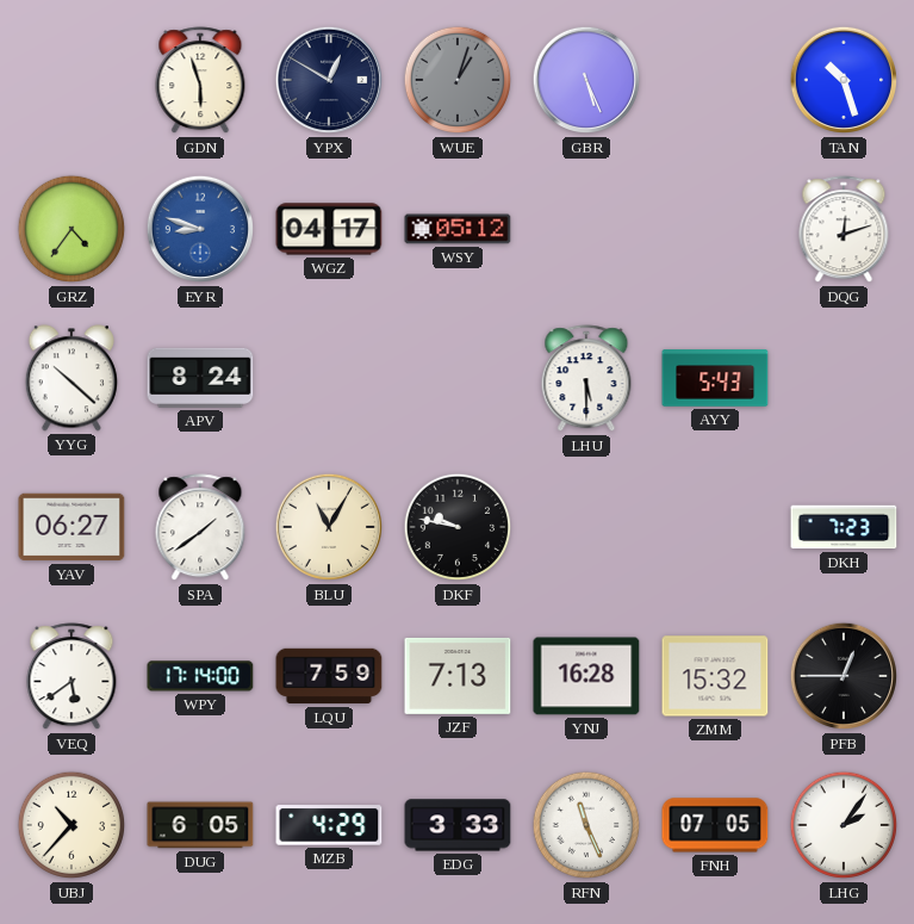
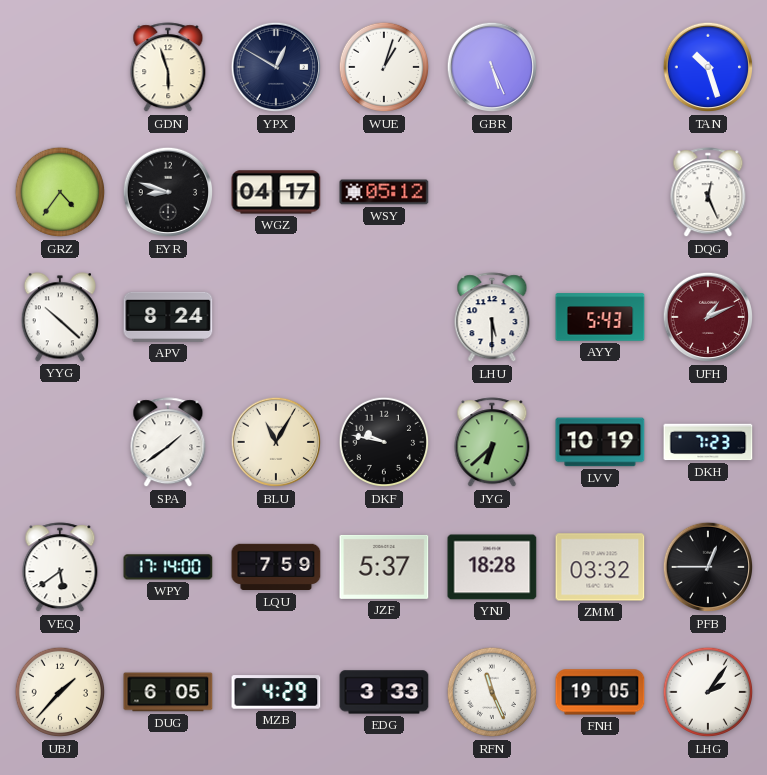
WUE dial: grey -> white (384, 67)
EYR dial: blue -> black (168, 192)
DQG: 12:12 -> 12:26 (708, 193)
UFH: none -> 1:11 (708, 317)
YAV: 06:27 -> none (71, 527)
JYG: none -> 6:38 (492, 443)
LVV: none -> 10:19 (600, 442)
JZF: 7:13 -> 5:37 (384, 567)
YNJ: 16:28 -> 18:28 (492, 567)
ZMM: 15:32 -> 03:32 (600, 567)
UBJ: 10:37 -> 1:37 (60, 692)
FNH: 07:05 -> 19:05 (600, 692)
